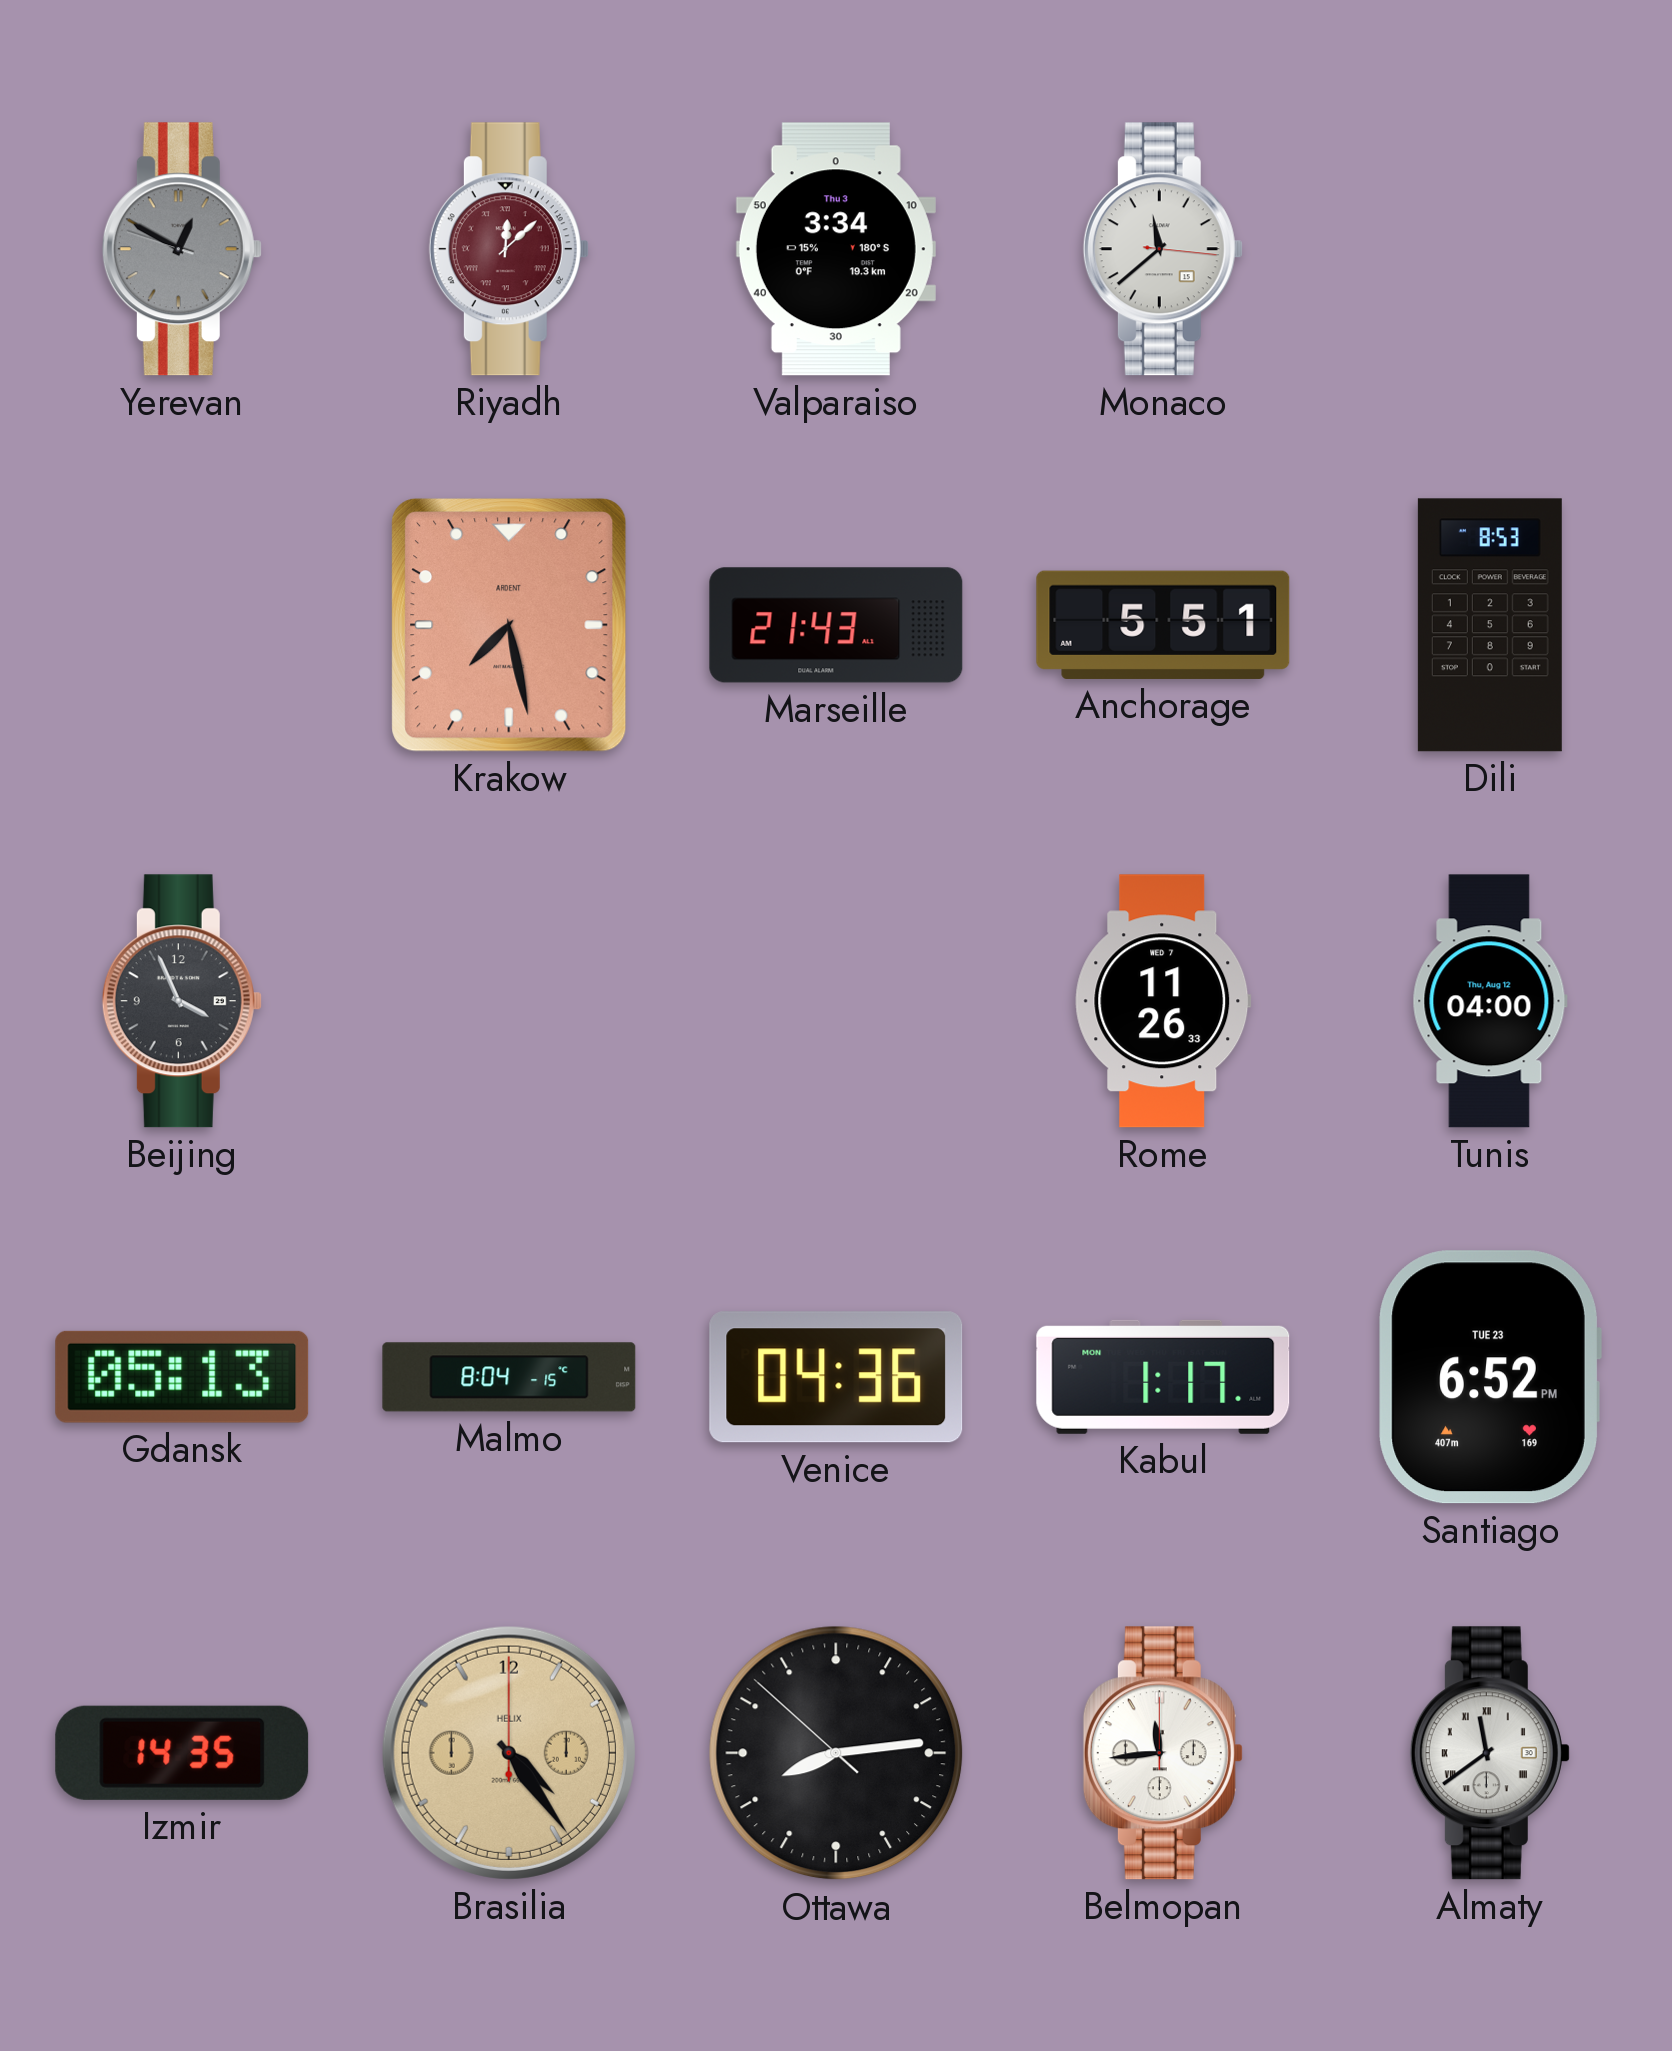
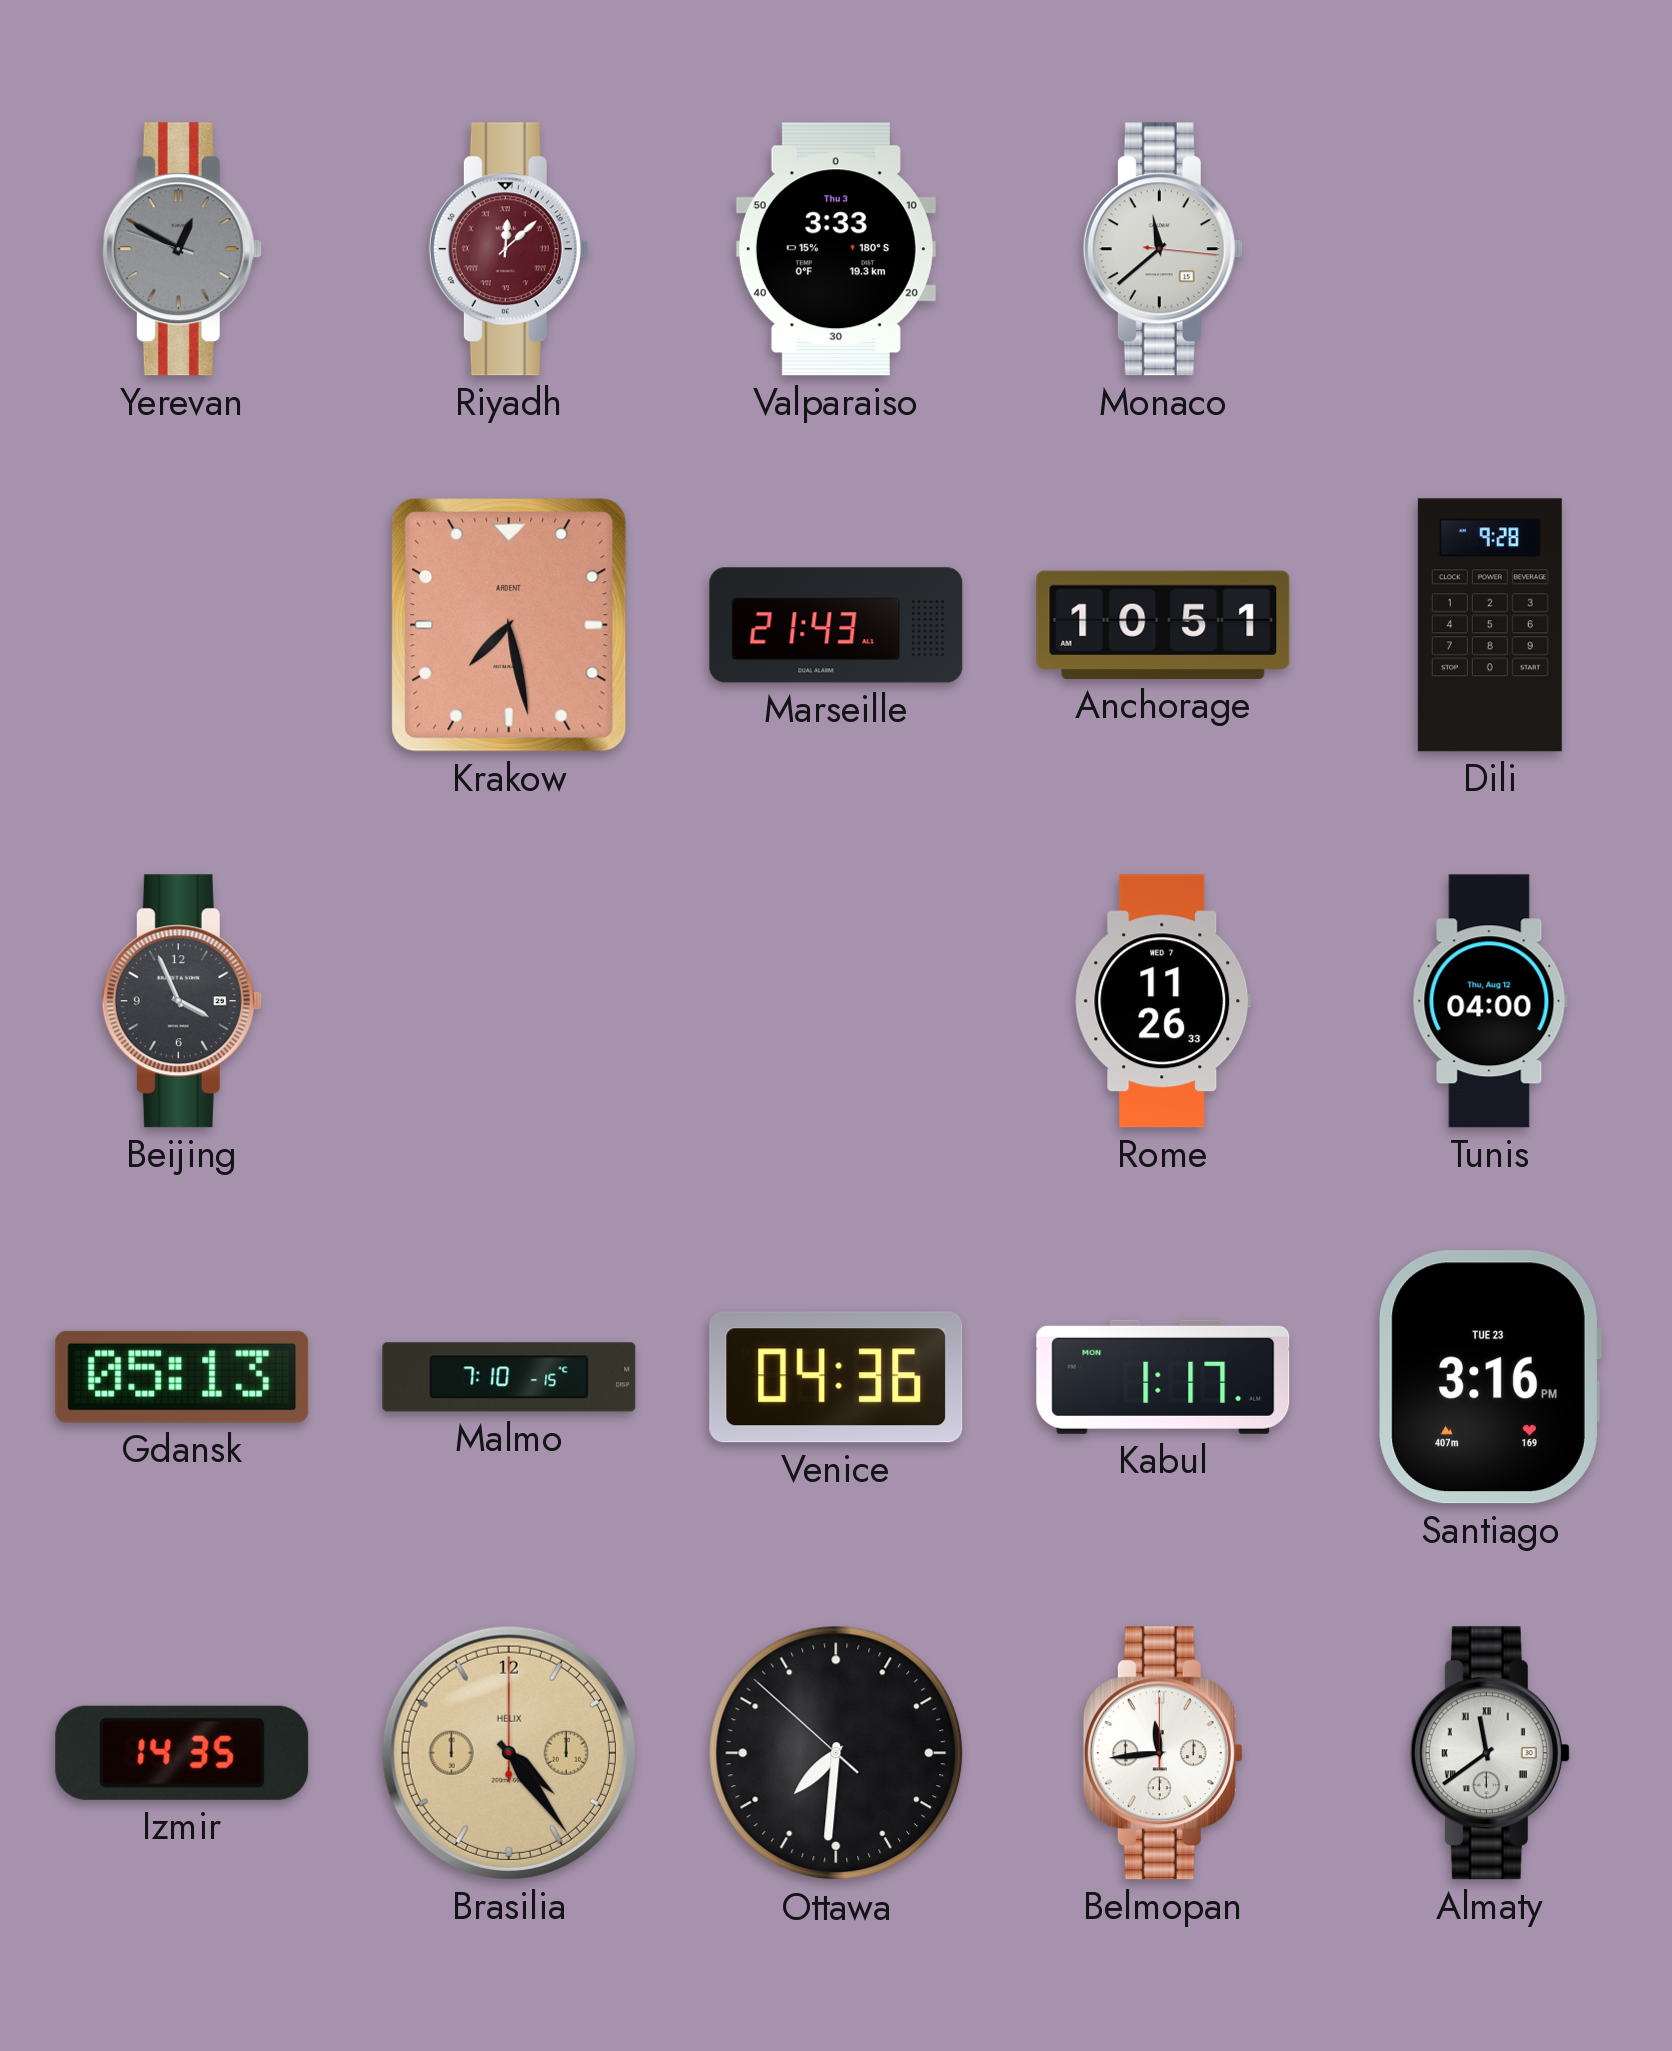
Valparaiso: 3:34 -> 3:33 (836, 249)
Anchorage: 5:51 -> 10:51 (1163, 625)
Dili: 8:53 -> 9:28 (1490, 625)
Malmo: 8:04 -> 7:10 (509, 1377)
Santiago: 6:52 -> 3:16 (1490, 1377)
Ottawa: 8:13 -> 7:30 (836, 1753)
